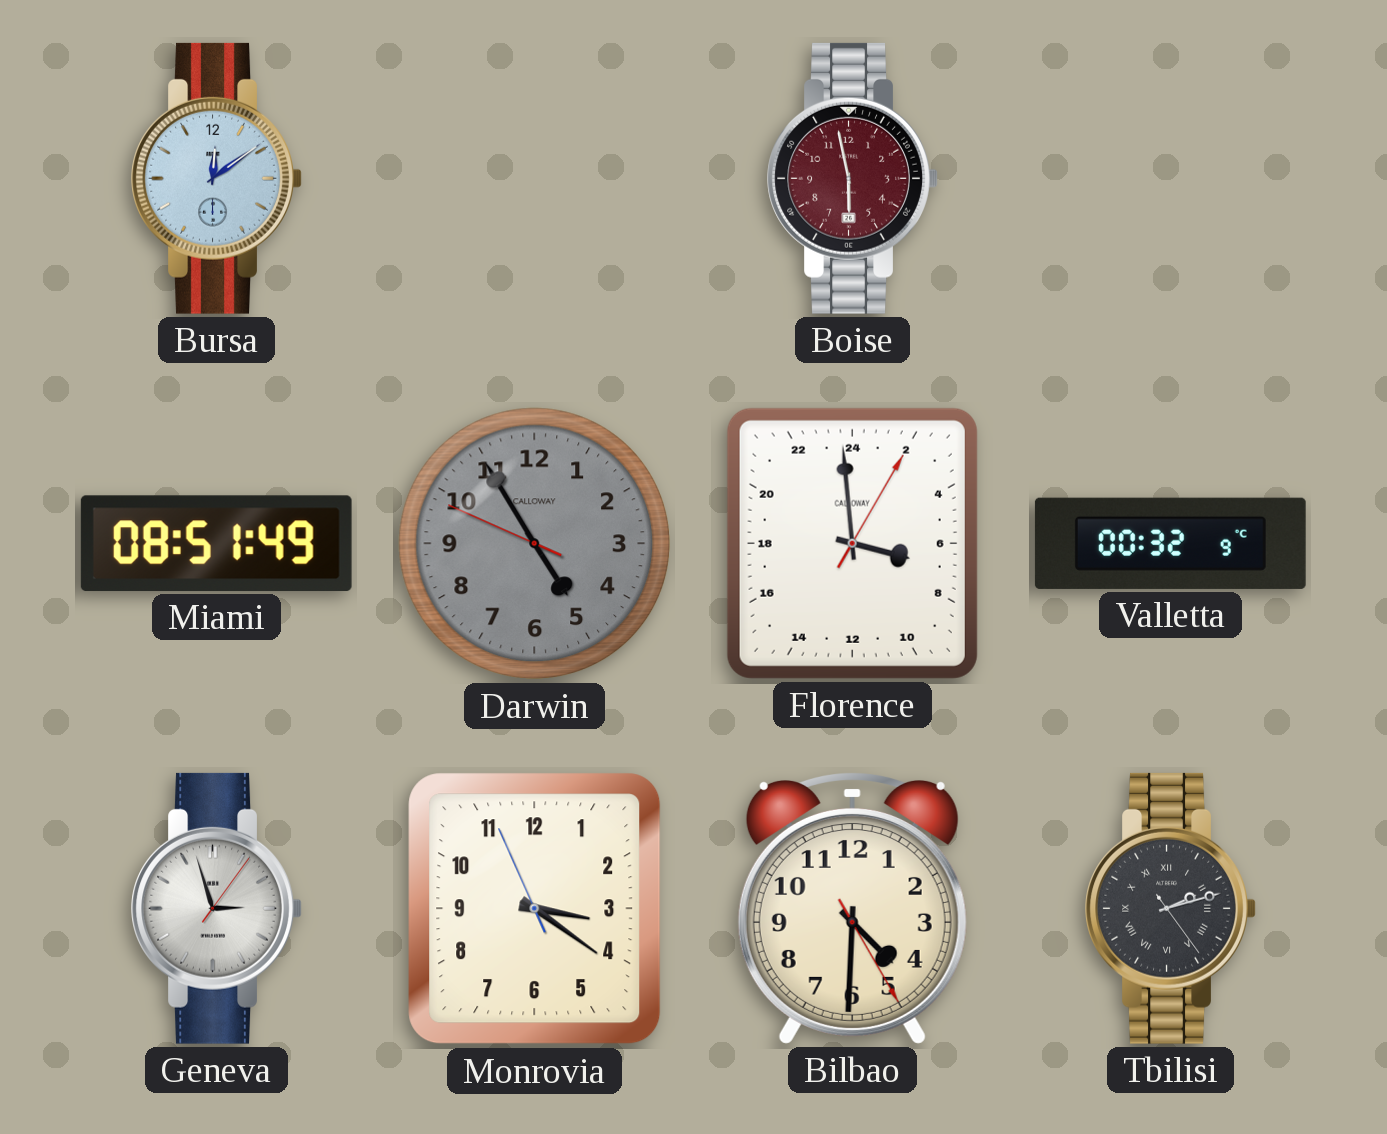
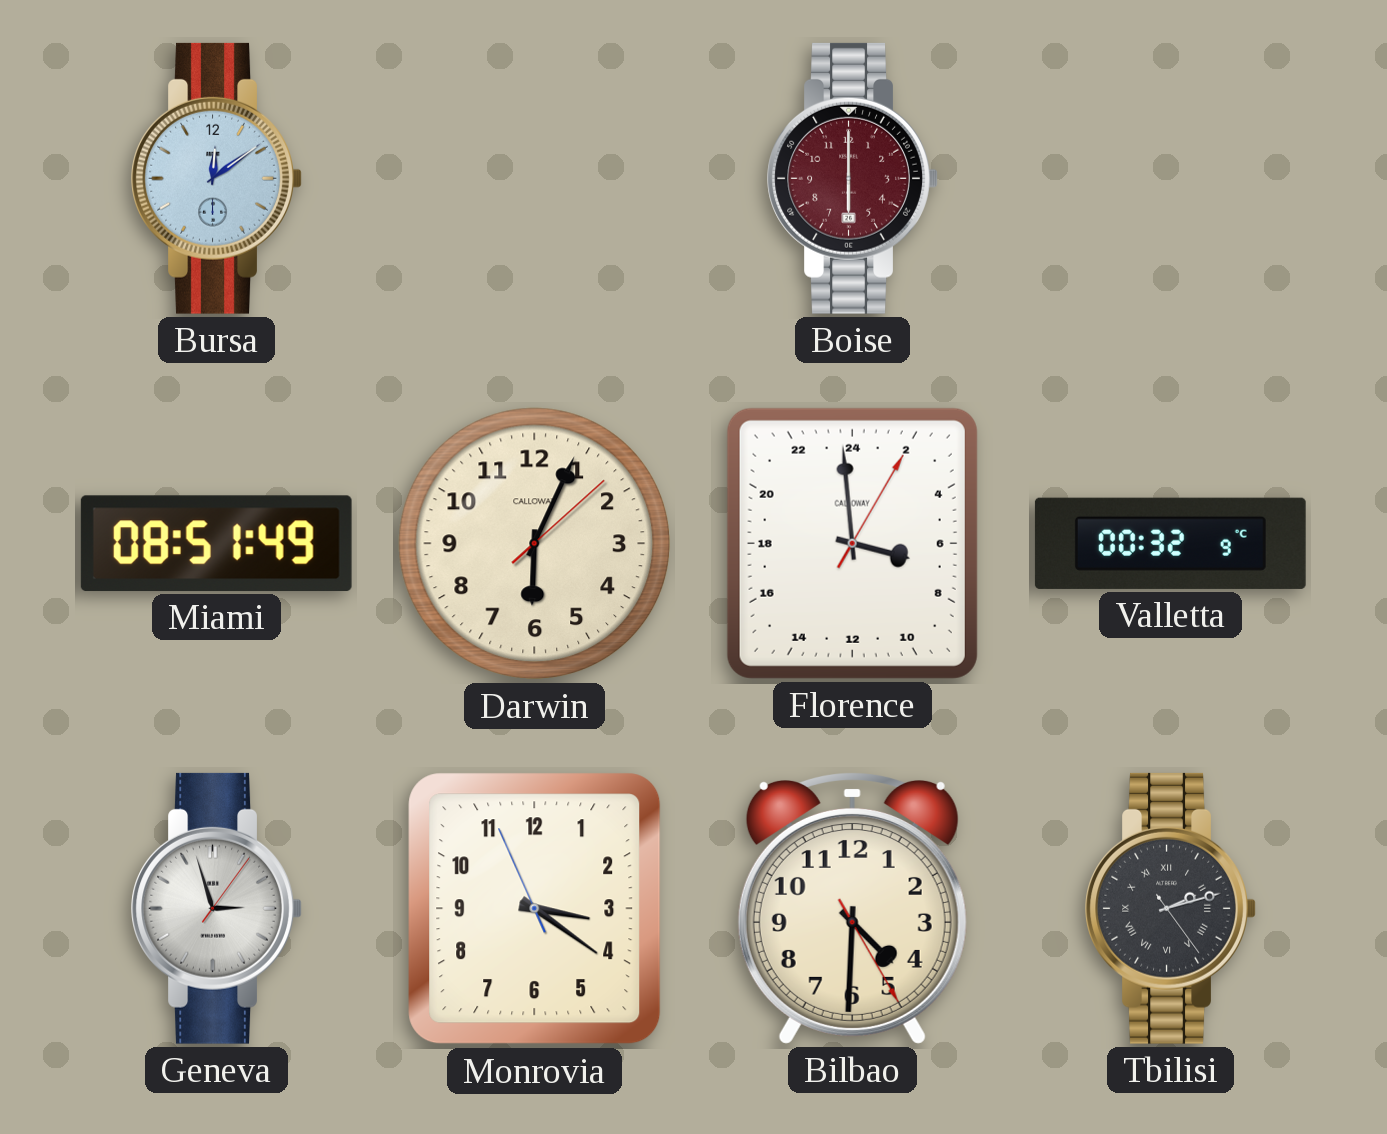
Boise: 5:58 -> 6:00 (852, 178)
Darwin: 4:54 -> 6:04 (535, 544)
Darwin dial: grey -> cream (535, 544)
